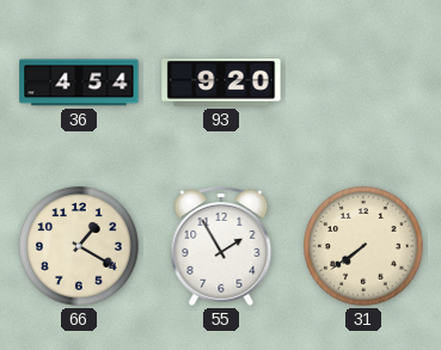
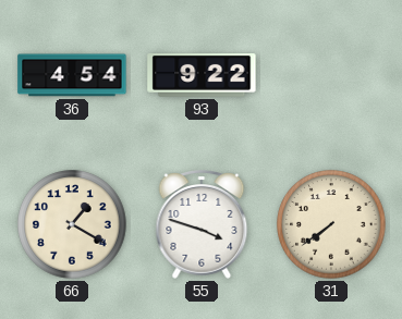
93: 9:20 -> 9:22 (202, 76)
55: 1:55 -> 3:48 (202, 224)
